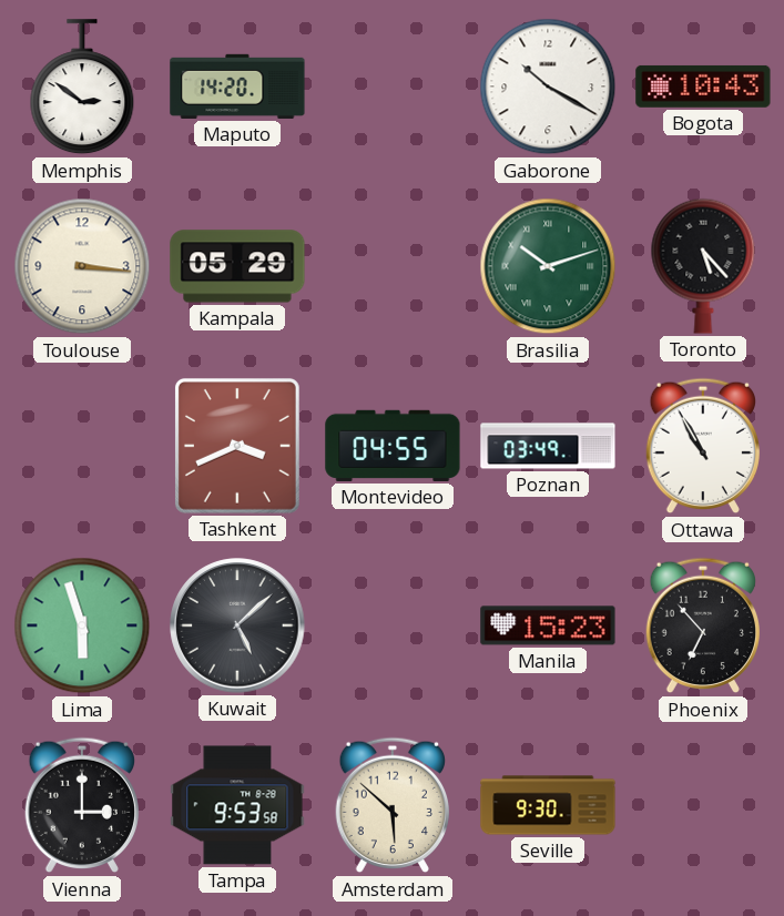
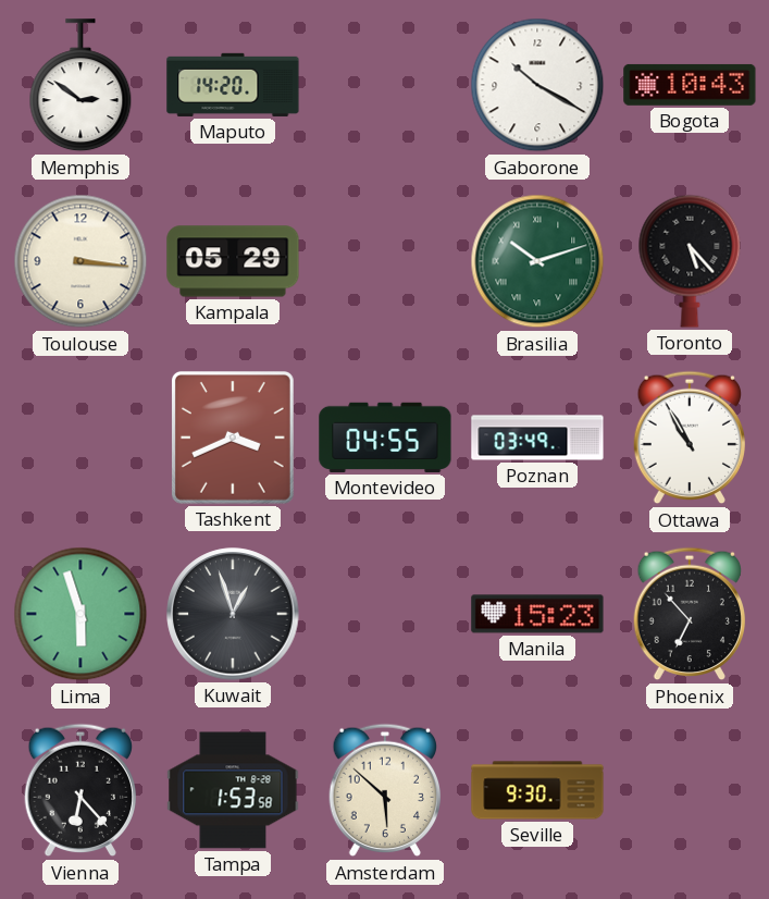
Kuwait: 5:08 -> 12:57 (233, 614)
Vienna: 3:00 -> 6:23 (79, 790)
Tampa: 9:53 -> 1:53 (233, 790)
